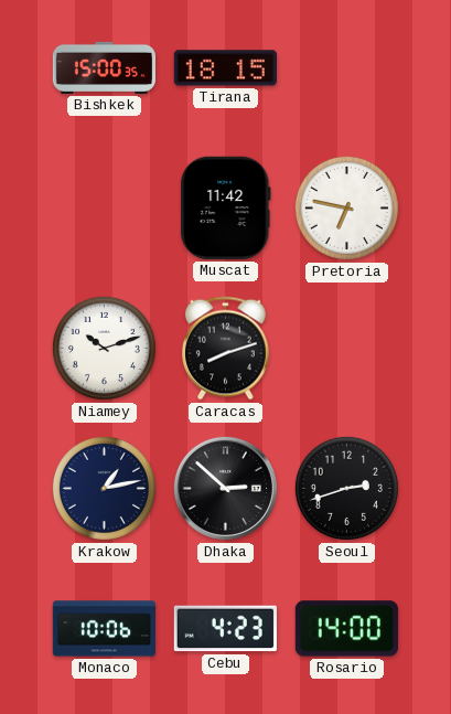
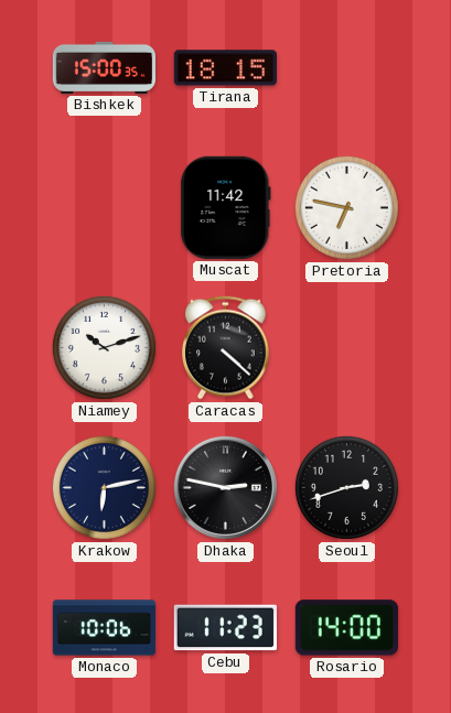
Caracas: 8:12 -> 4:22 (226, 348)
Krakow: 1:13 -> 6:13 (104, 487)
Dhaka: 2:52 -> 2:47 (225, 487)
Cebu: 4:23 -> 11:23 (225, 628)
